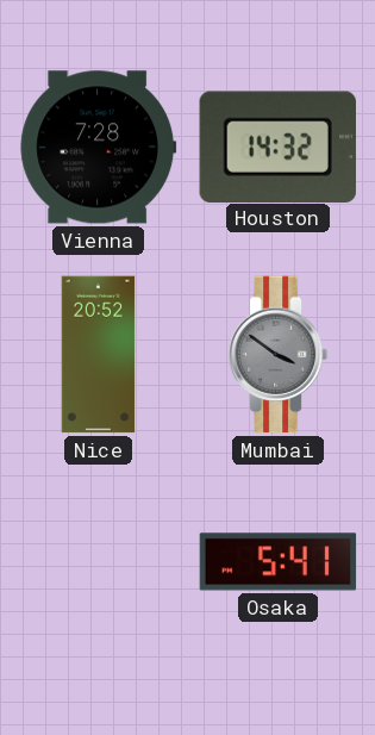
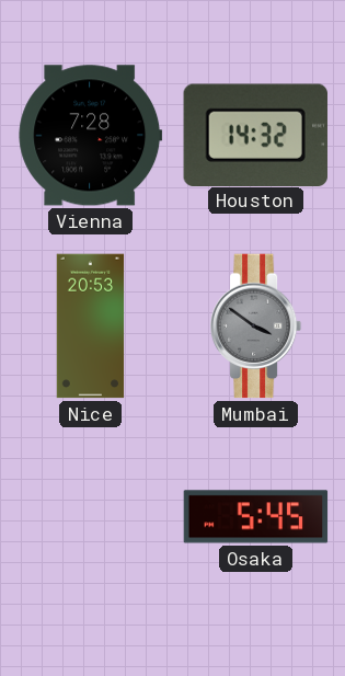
Nice: 20:52 -> 20:53 (91, 326)
Osaka: 5:41 -> 5:45 (256, 517)
